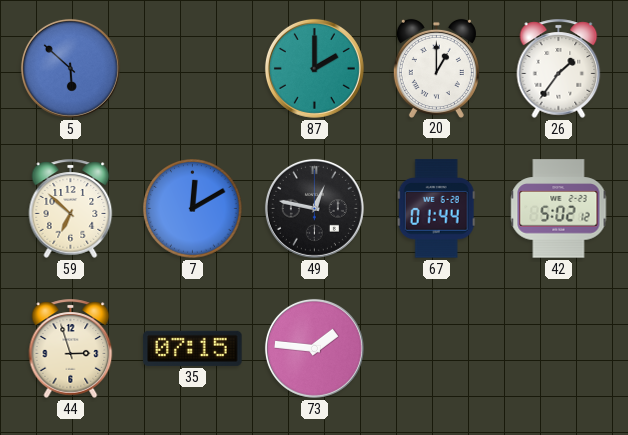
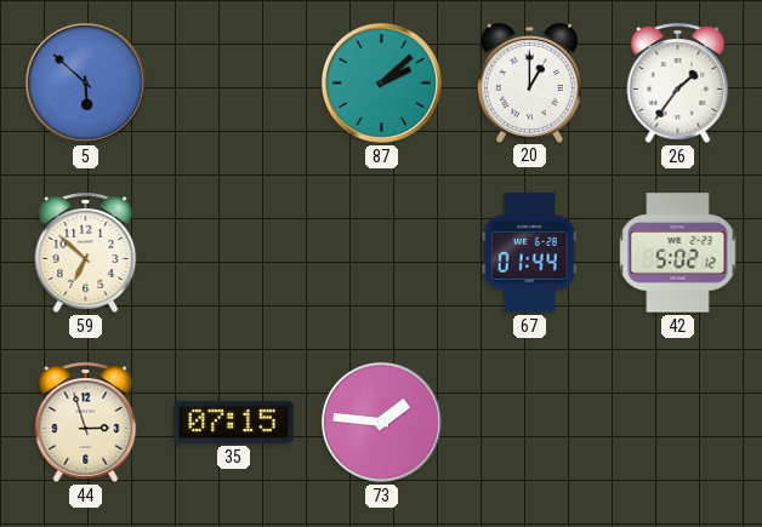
87: 2:00 -> 2:08 (381, 82)
7: 12:10 -> none (193, 209)
49: 12:47 -> none (314, 208)
